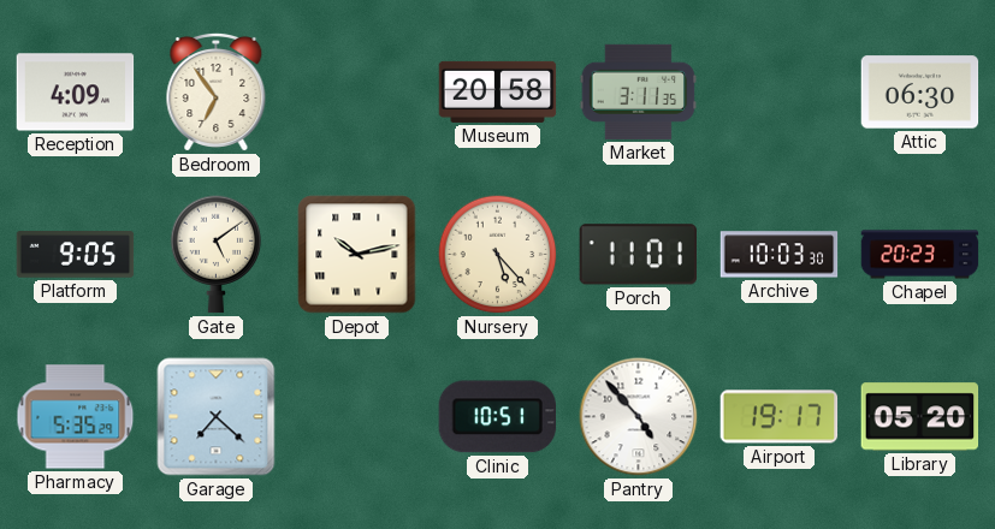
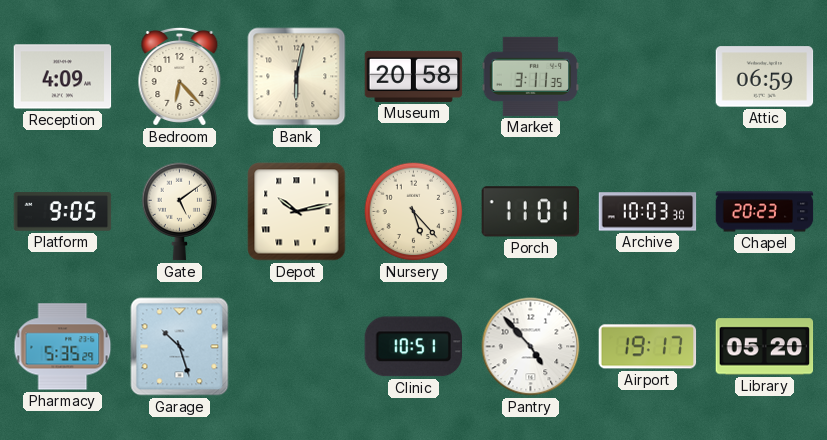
Bedroom: 6:54 -> 6:23 (180, 76)
Bank: none -> 6:02 (297, 77)
Attic: 06:30 -> 06:59 (765, 77)
Garage: 7:22 -> 10:27 (180, 347)
